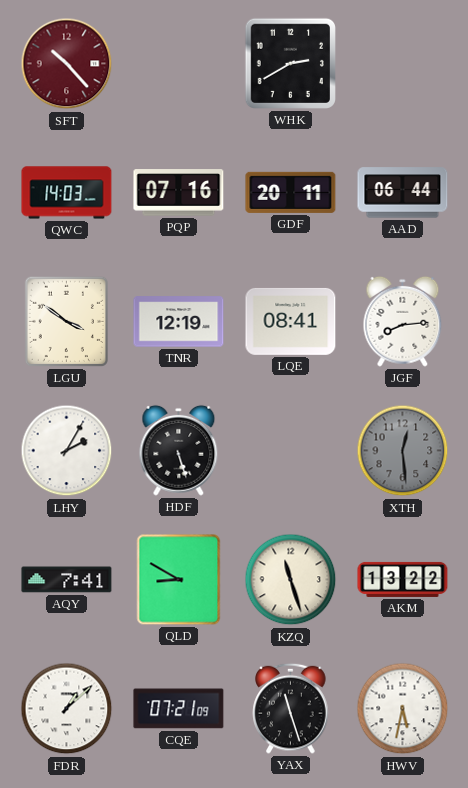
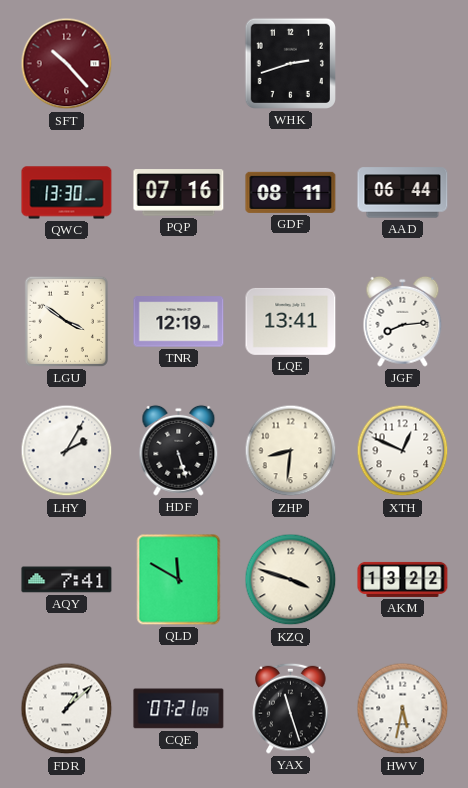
WHK: 2:40 -> 2:42 (290, 63)
QWC: 14:03 -> 13:30 (67, 193)
GDF: 20:11 -> 08:11 (291, 192)
LQE: 08:41 -> 13:41 (291, 321)
ZHP: none -> 8:31 (291, 451)
XTH: 12:29 -> 12:49 (403, 451)
XTH dial: grey -> white (403, 451)
QLD: 8:50 -> 11:50 (179, 580)
KZQ: 11:27 -> 3:48 (291, 580)
